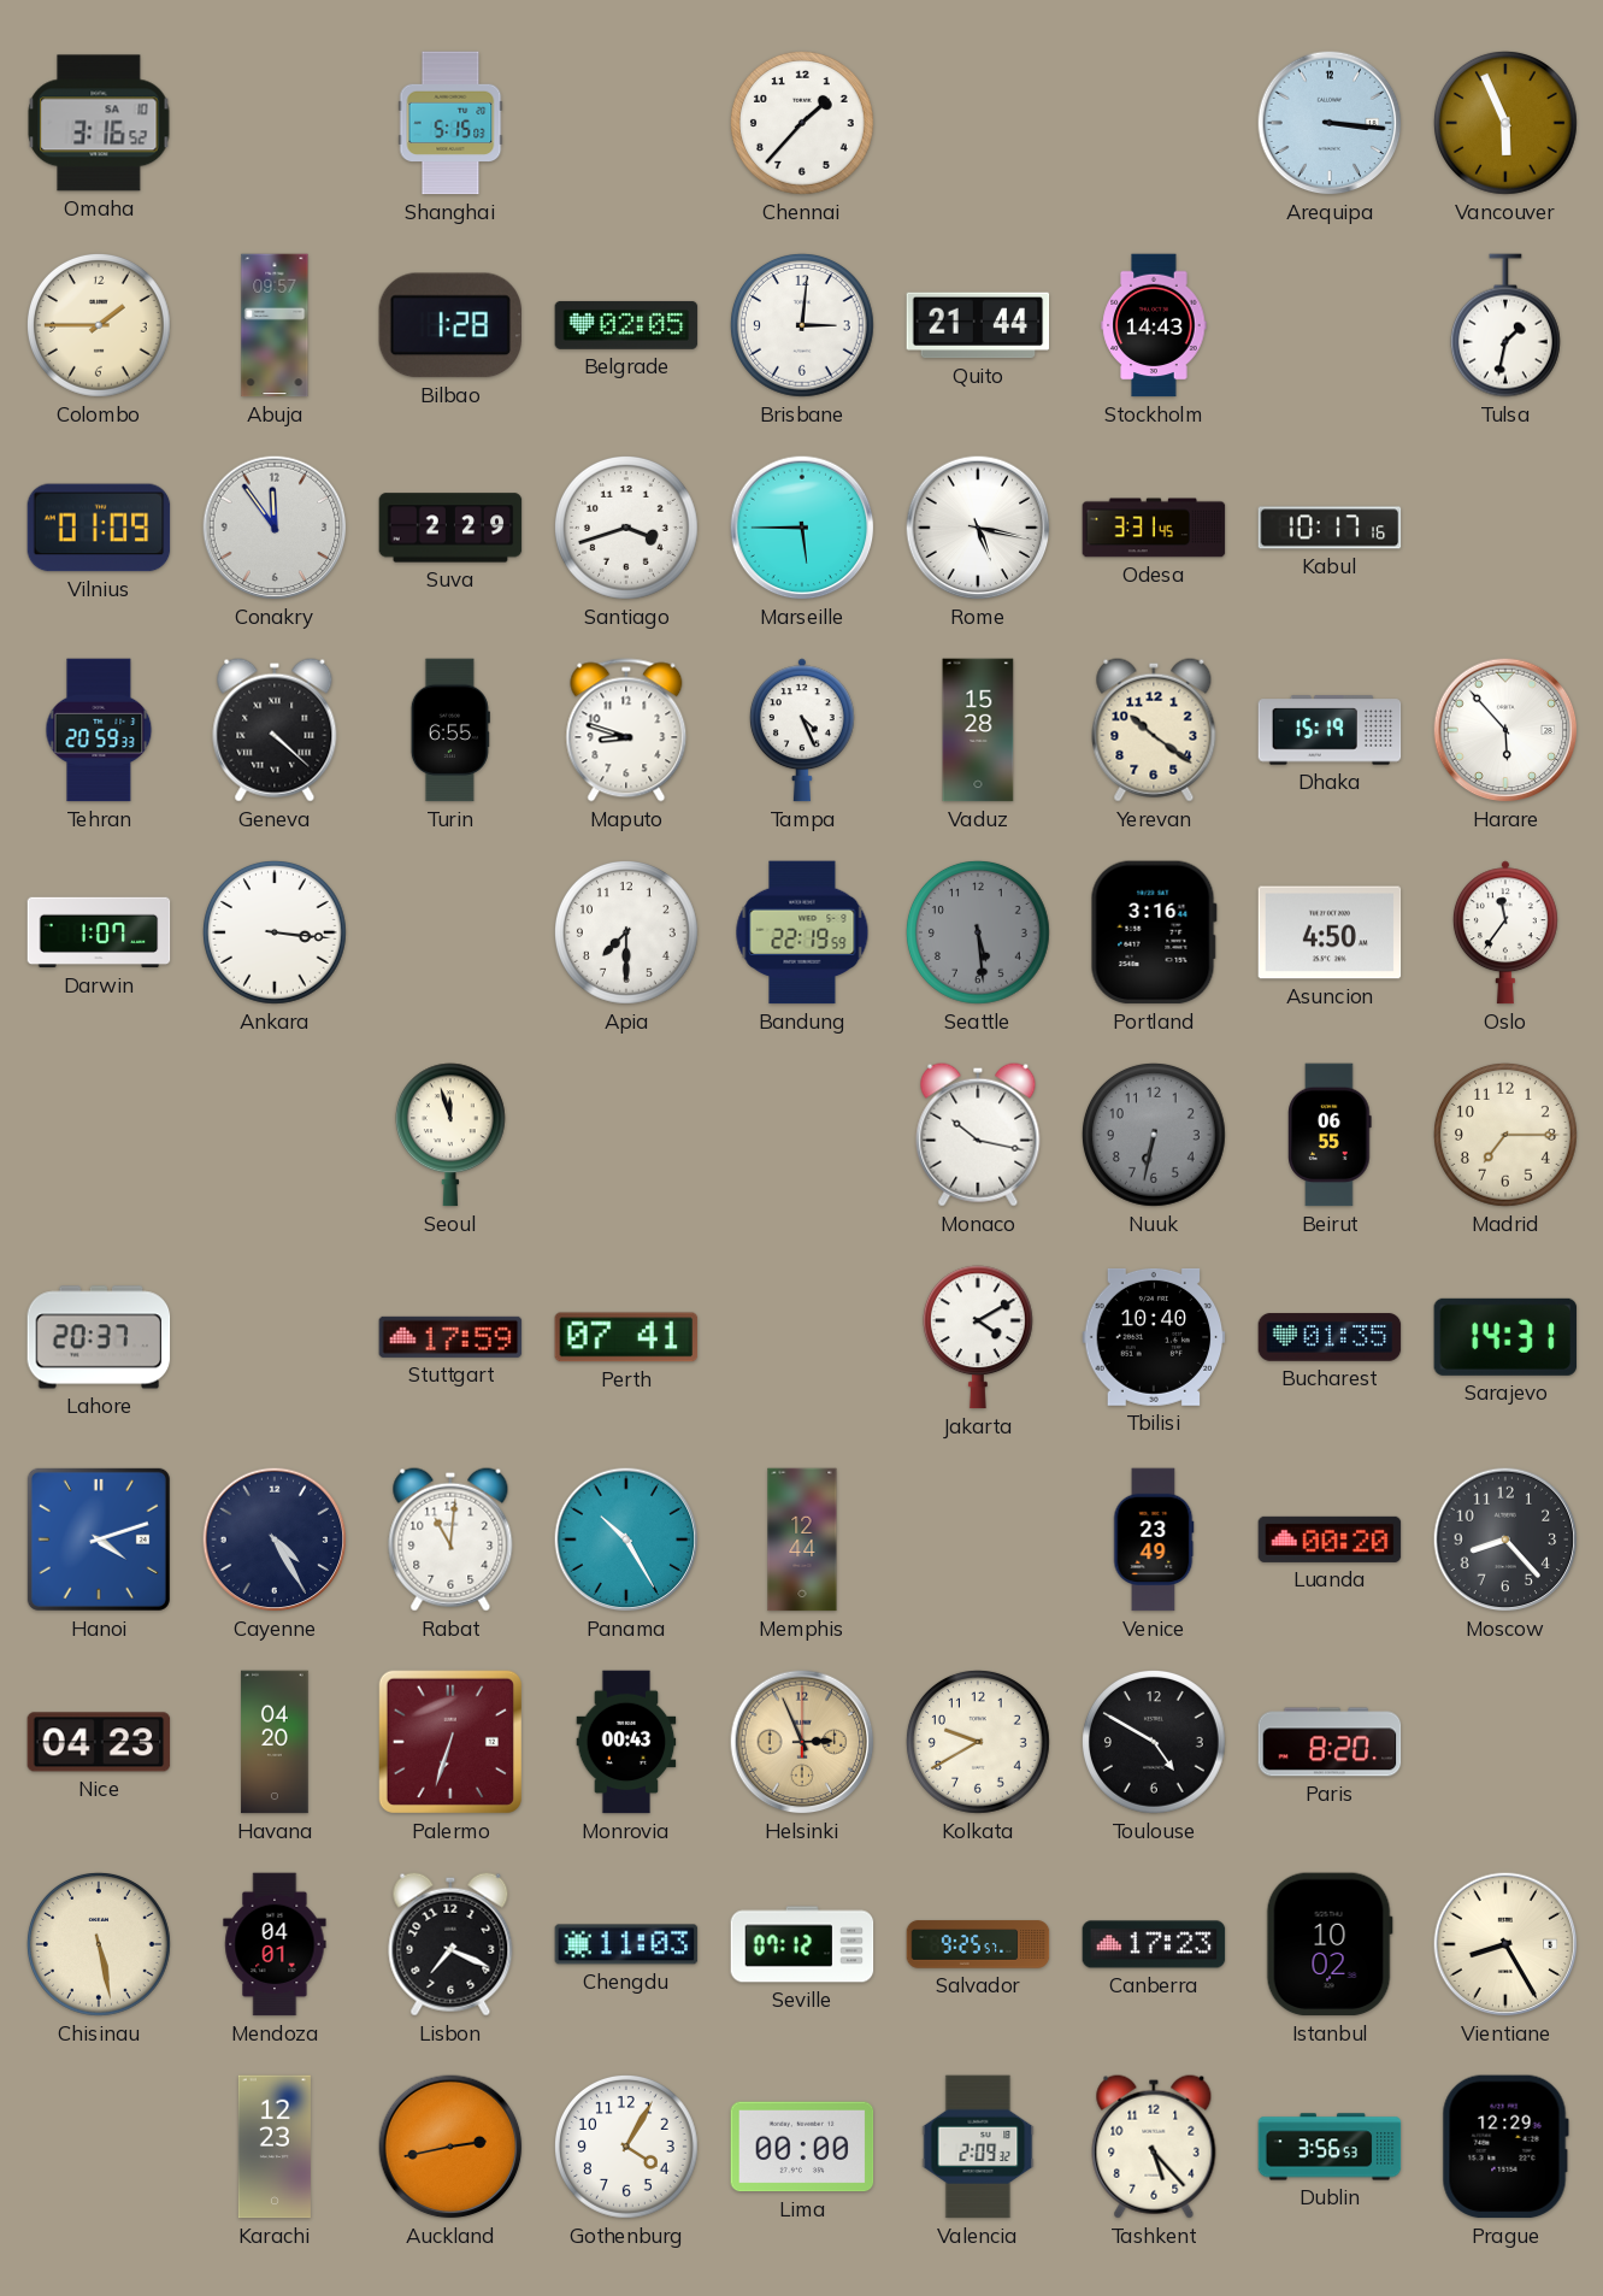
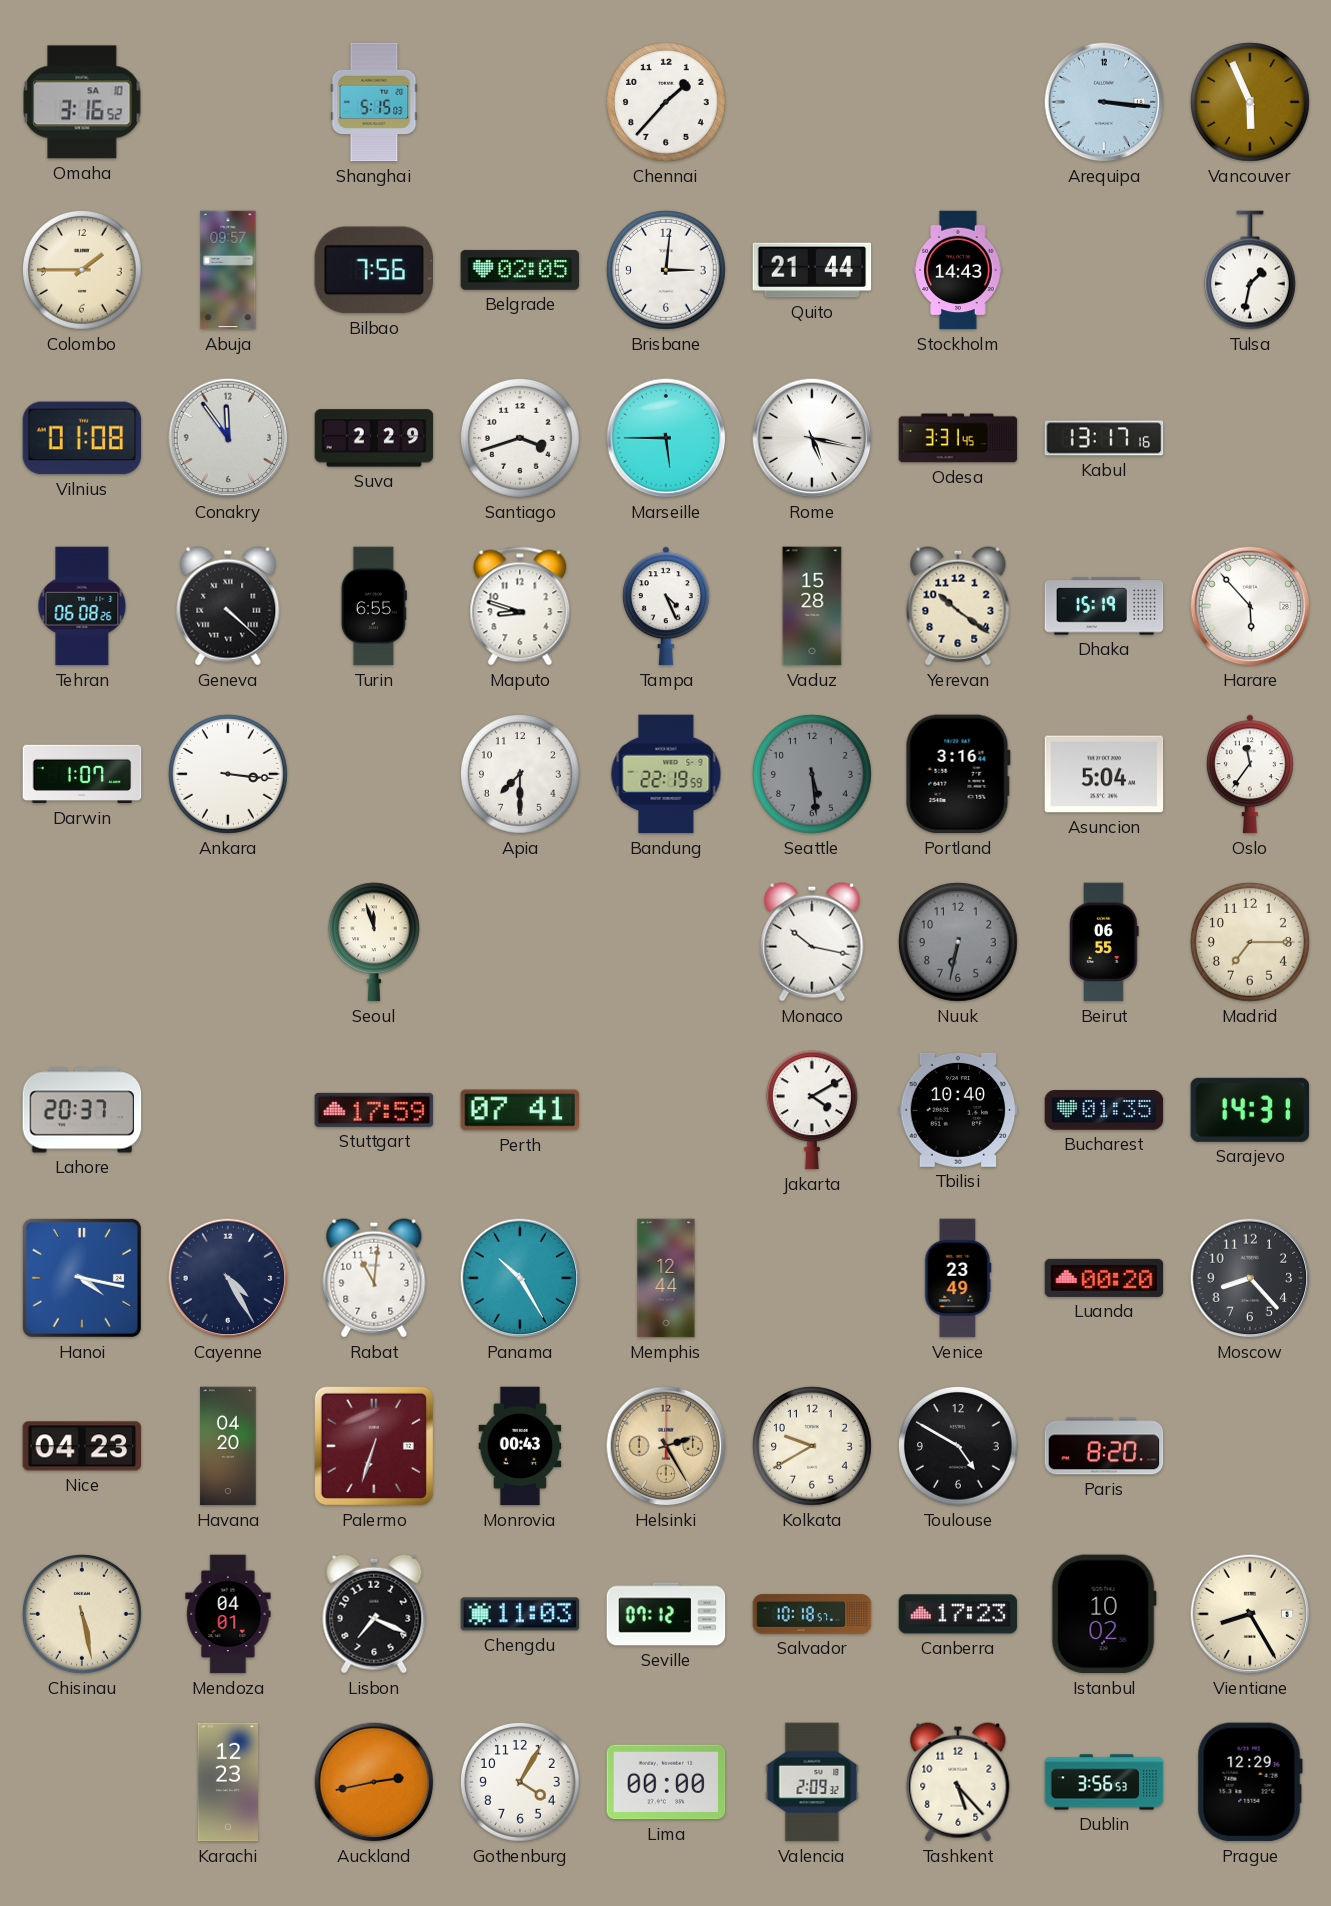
Bilbao: 1:28 -> 7:56 (373, 270)
Vilnius: 01:09 -> 01:08 (82, 438)
Kabul: 10:17 -> 13:17 (1104, 438)
Tehran: 20:59 -> 06:08 (82, 606)
Asuncion: 4:50 -> 5:04 (1104, 774)
Hanoi: 4:12 -> 4:17 (82, 1278)
Helsinki: 2:56 -> 2:25 (666, 1446)
Salvador: 9:25 -> 10:18 (812, 1614)
